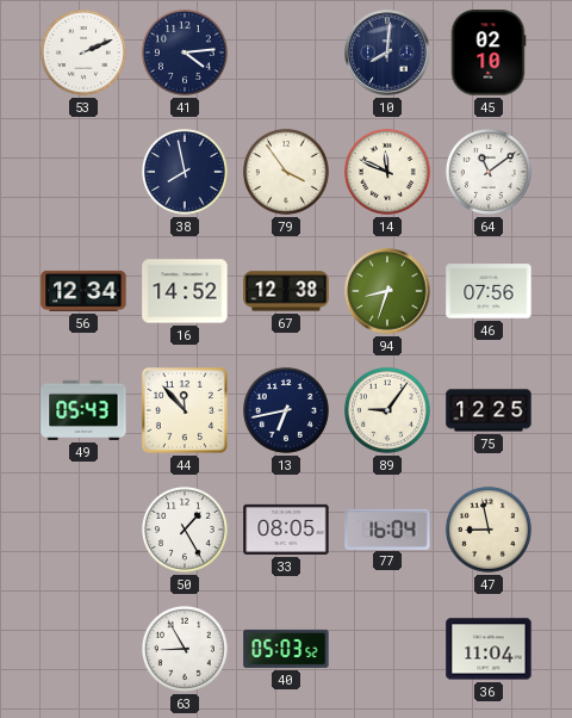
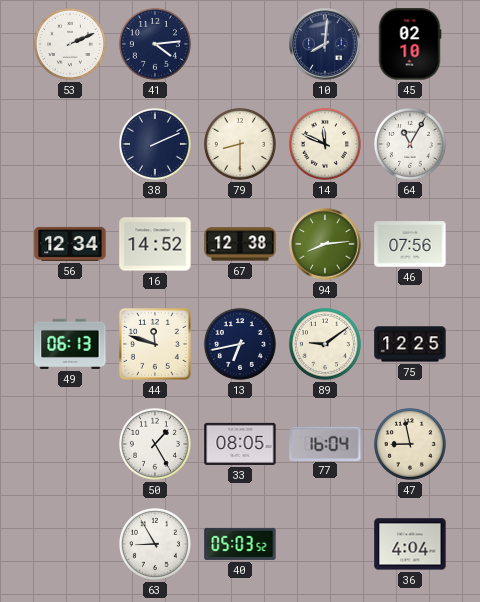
38: 7:58 -> 2:11 (155, 144)
79: 3:54 -> 8:30 (240, 144)
64: 11:09 -> 11:05 (410, 144)
94: 8:33 -> 8:14 (325, 244)
49: 05:43 -> 06:13 (70, 344)
44: 11:53 -> 11:48 (155, 344)
89: 9:06 -> 9:09 (325, 344)
36: 11:04 -> 4:04 (410, 544)
